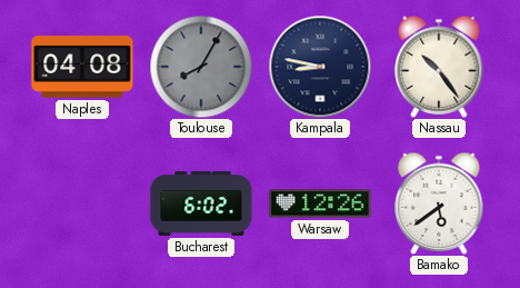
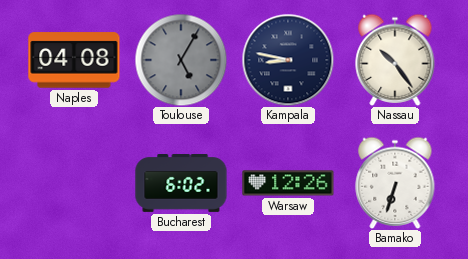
Toulouse: 8:05 -> 5:05 (181, 60)
Bamako: 5:39 -> 6:33 (395, 183)
